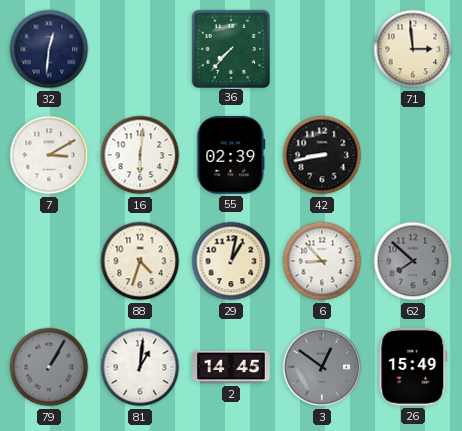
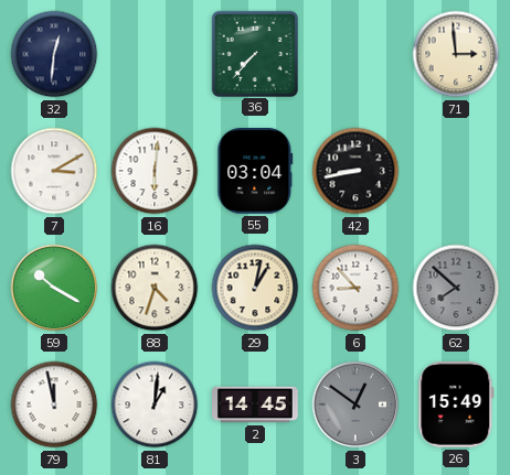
55: 02:39 -> 03:04 (255, 172)
59: none -> 10:20 (54, 288)
79: 1:05 -> 11:58 (54, 404)
79 dial: grey -> white (54, 404)
